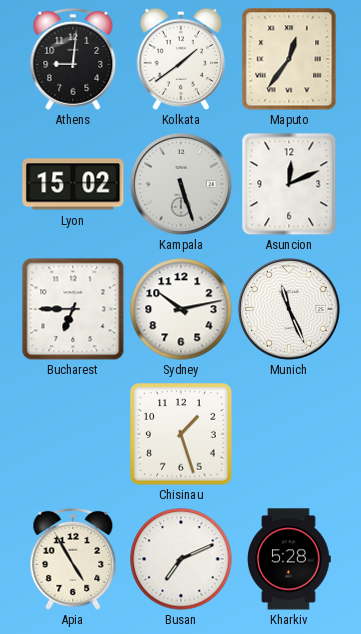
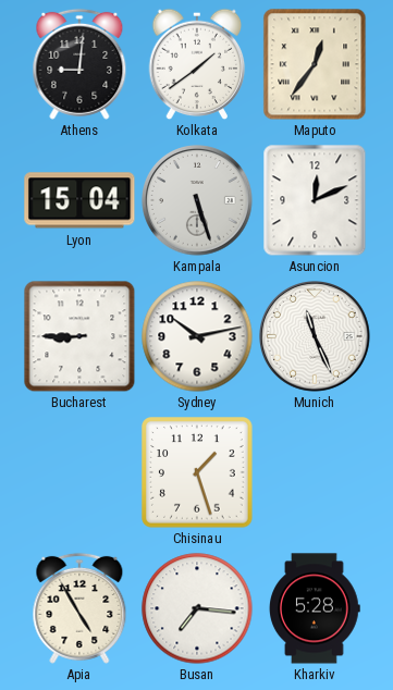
Lyon: 15:02 -> 15:04 (79, 200)
Bucharest: 6:45 -> 8:45 (79, 336)
Busan: 7:11 -> 7:16 (197, 608)
